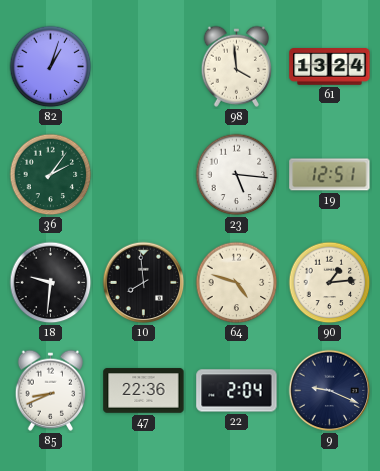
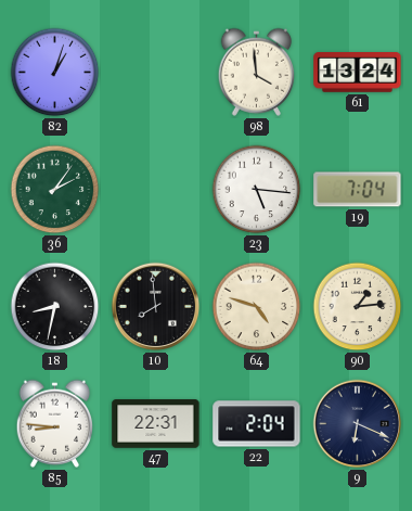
19: 12:51 -> 7:04 (358, 190)
18: 9:31 -> 8:32 (55, 307)
85: 8:41 -> 8:46 (54, 423)
47: 22:36 -> 22:31 (156, 424)
9: 9:19 -> 6:19 (358, 424)
